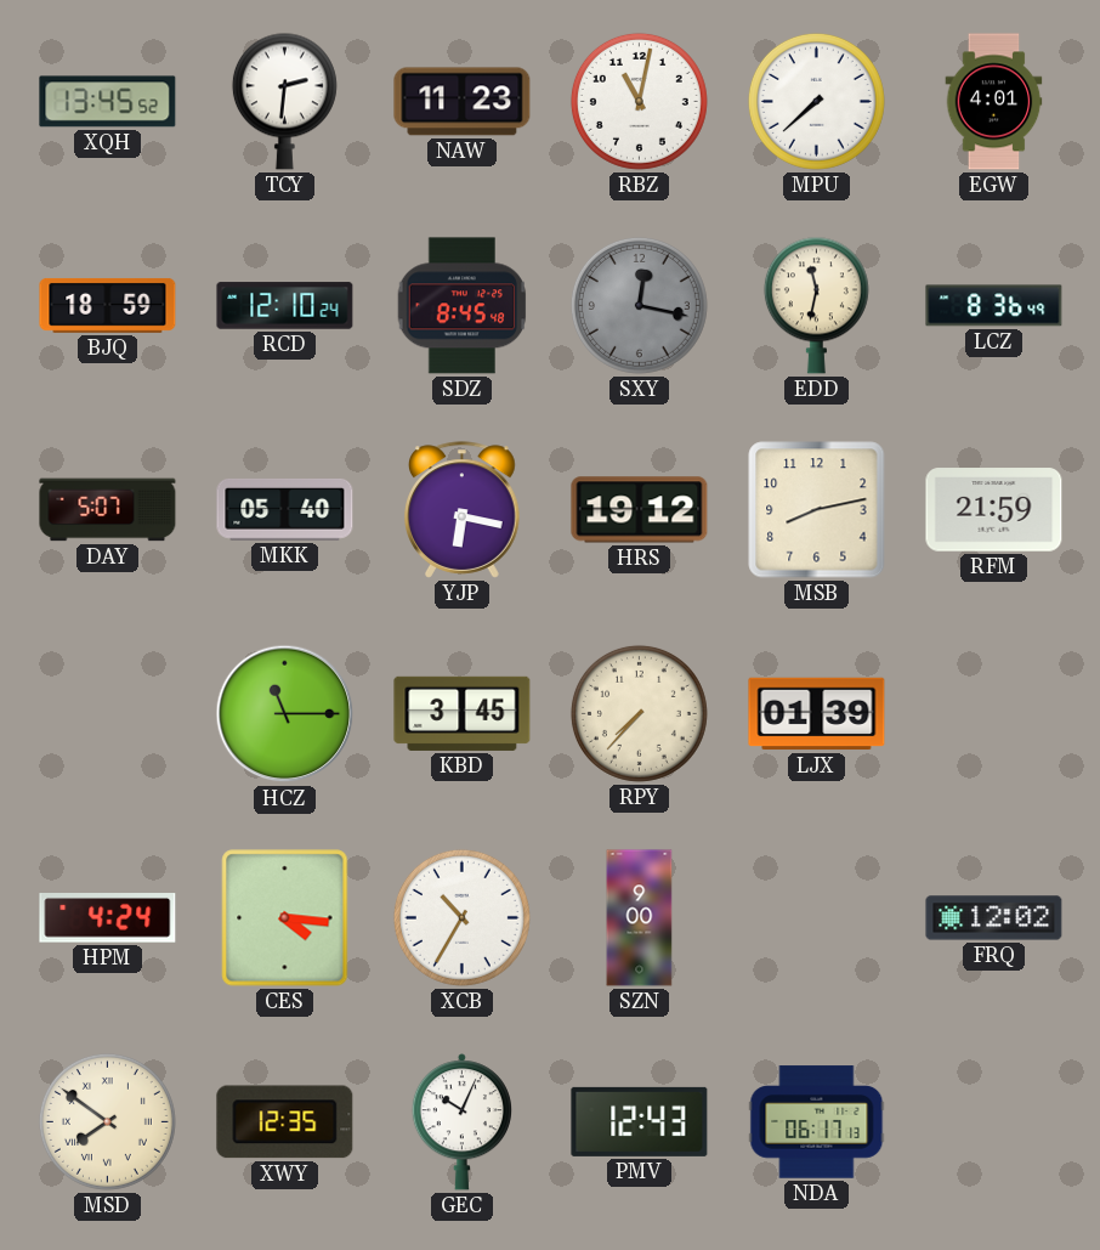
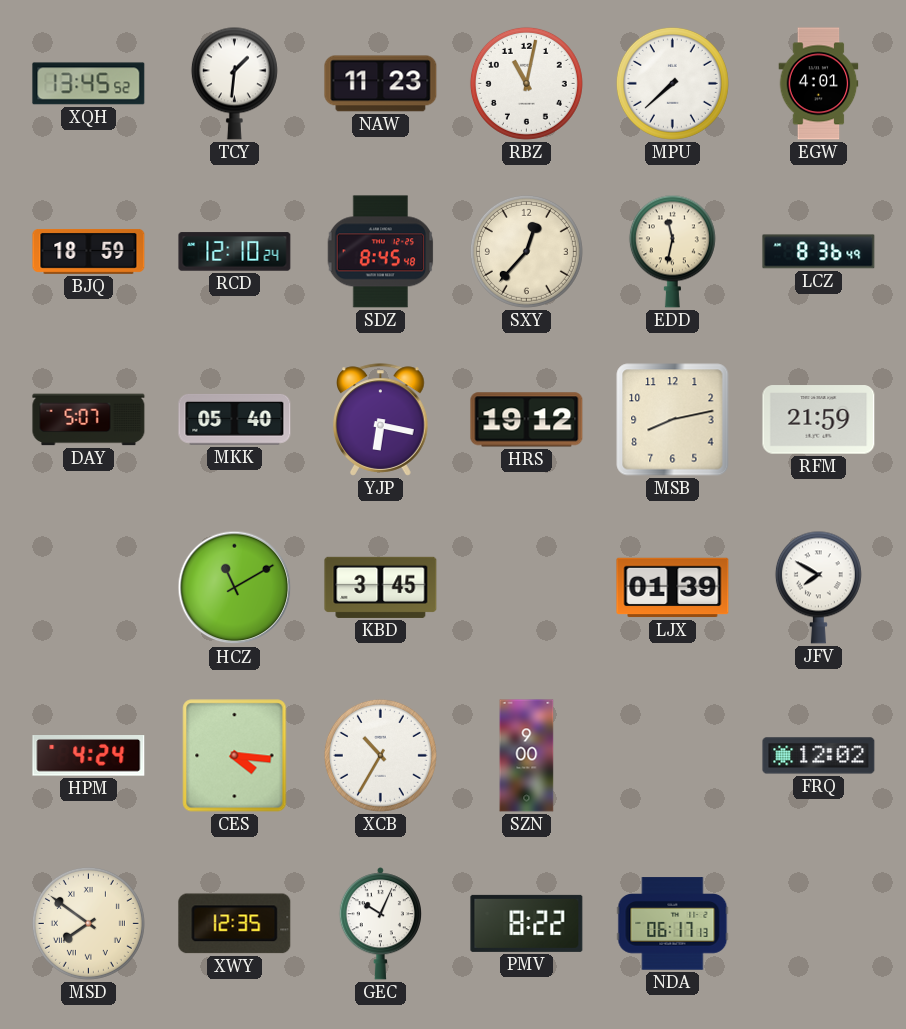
TCY: 2:31 -> 1:31 (234, 83)
SXY: 12:17 -> 12:37 (526, 251)
SXY dial: grey -> cream (526, 251)
HCZ: 11:15 -> 11:10 (235, 588)
RPY: 7:37 -> none (639, 713)
JFV: none -> 7:50 (818, 587)
PMV: 12:43 -> 8:22 (527, 923)
